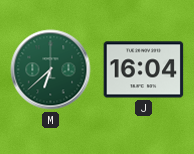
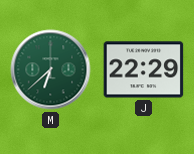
J: 16:04 -> 22:29 (144, 70)
